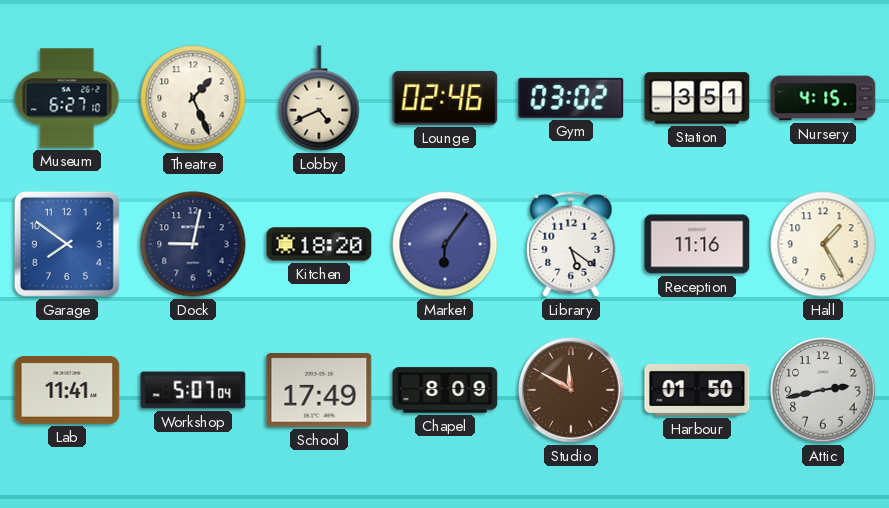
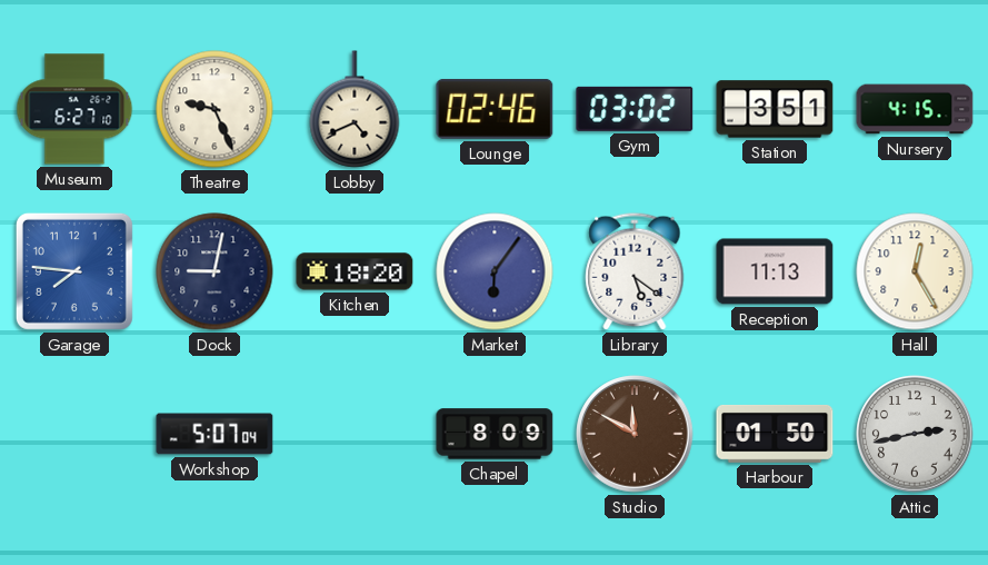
Theatre: 1:26 -> 9:26 (214, 109)
Garage: 7:51 -> 7:46 (74, 271)
Reception: 11:16 -> 11:13 (775, 271)
Hall: 1:25 -> 12:25 (915, 271)
Lab: 11:41 -> none (67, 391)
School: 17:49 -> none (319, 390)
